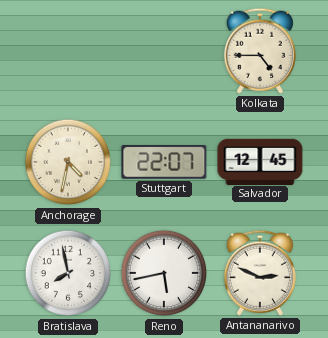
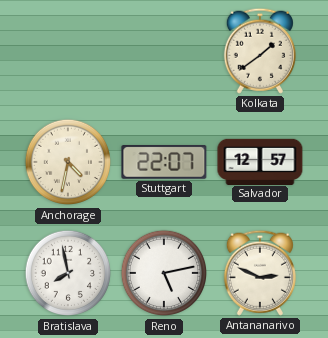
Kolkata: 4:45 -> 1:39 (260, 51)
Salvador: 12:45 -> 12:57 (260, 161)
Reno: 5:43 -> 5:13 (164, 273)
